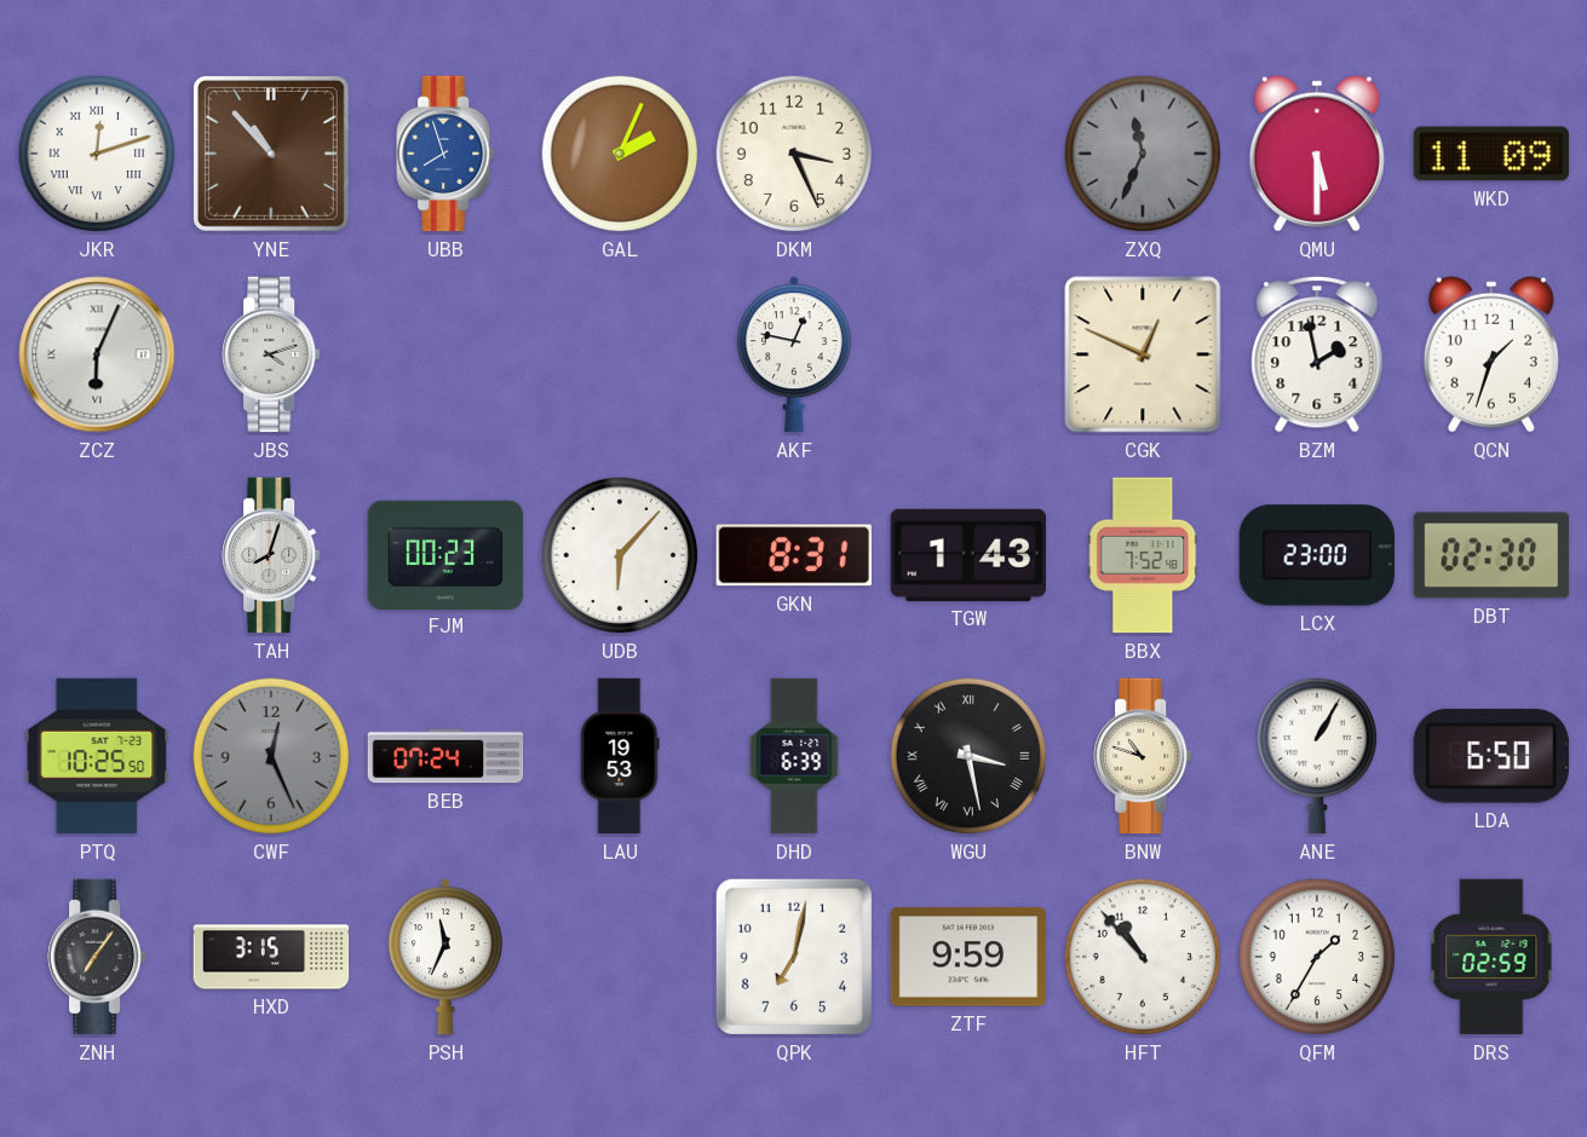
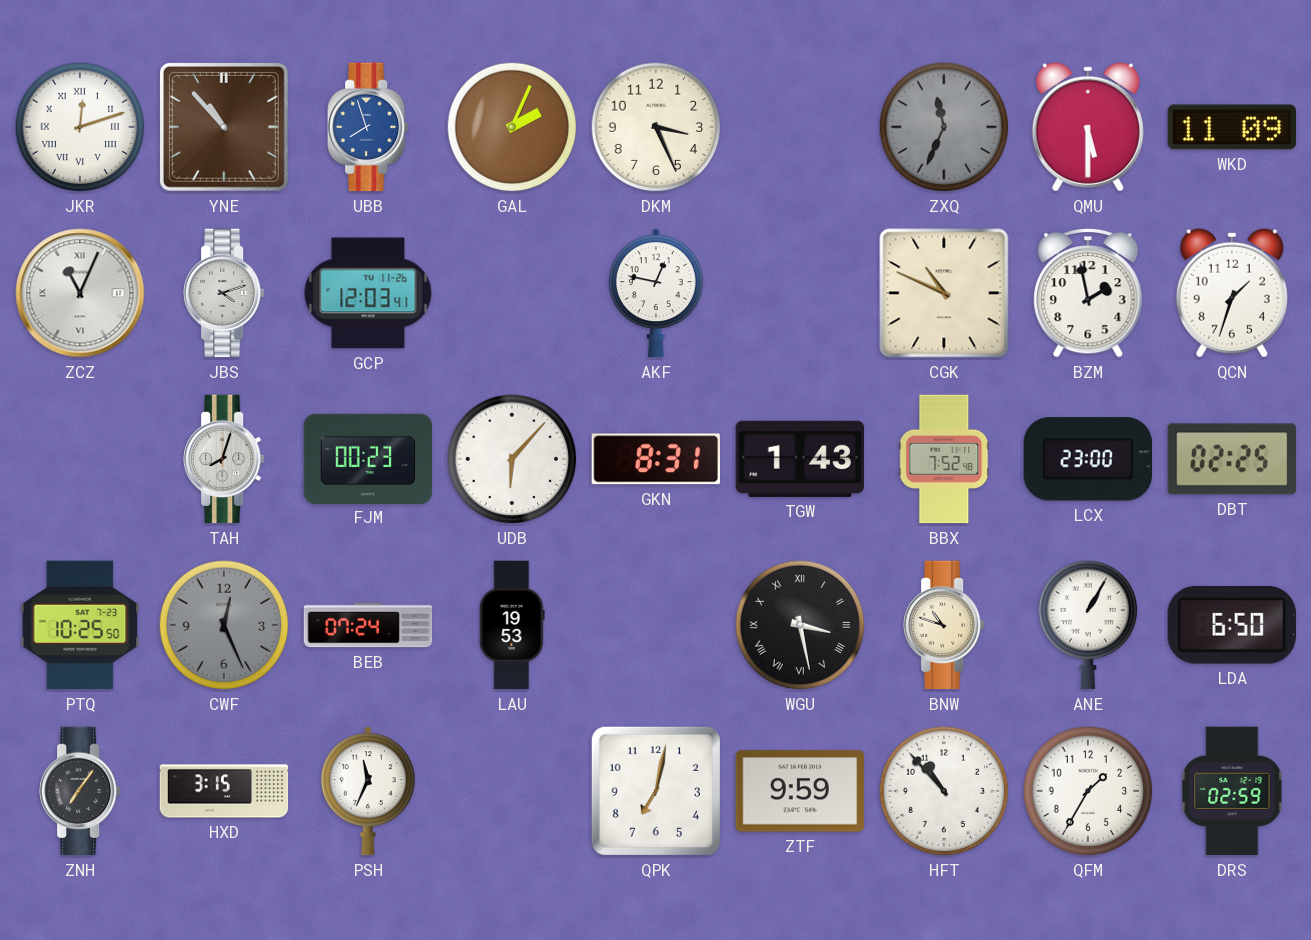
ZCZ: 6:04 -> 11:04 (80, 293)
GCP: none -> 12:03 (368, 293)
CGK: 12:49 -> 10:49 (944, 293)
DBT: 02:30 -> 02:25 (1232, 459)
DHD: 6:39 -> none (794, 756)
